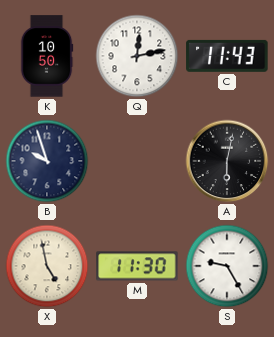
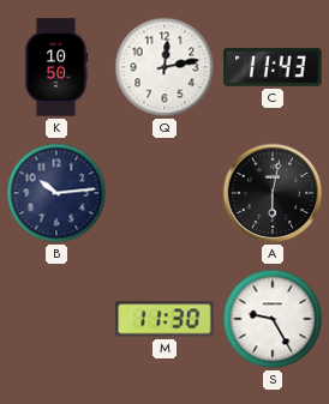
B: 9:57 -> 10:14 (56, 193)
X: 4:58 -> none (47, 266)
